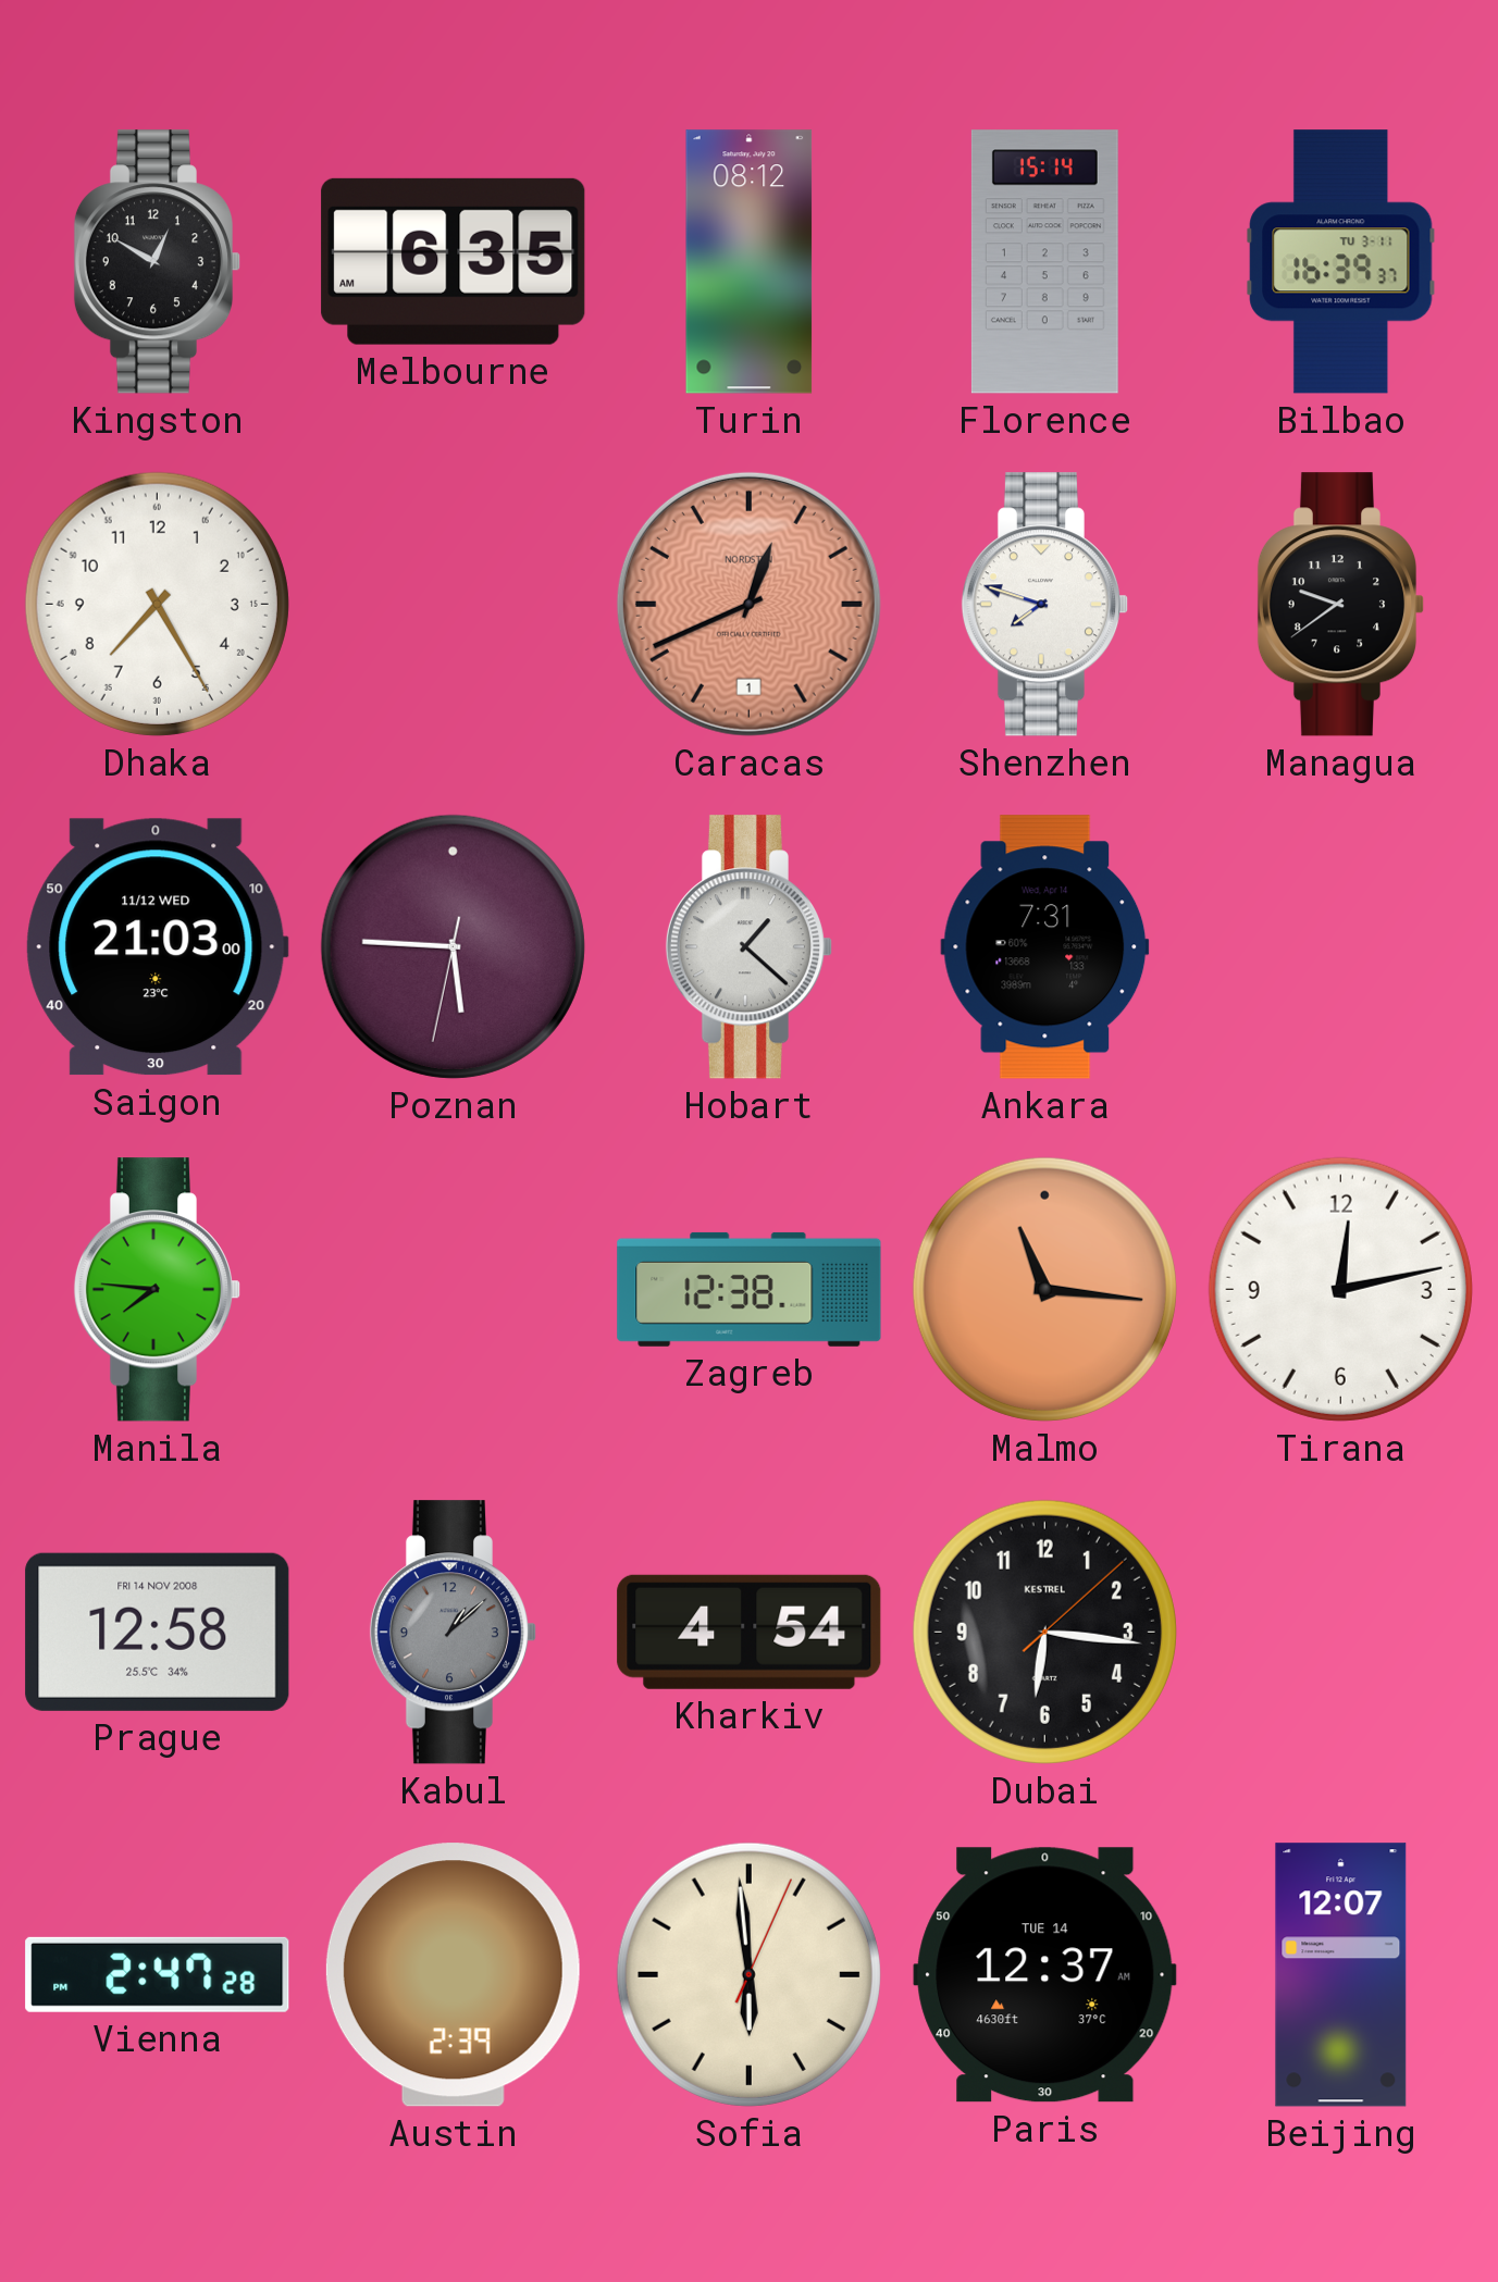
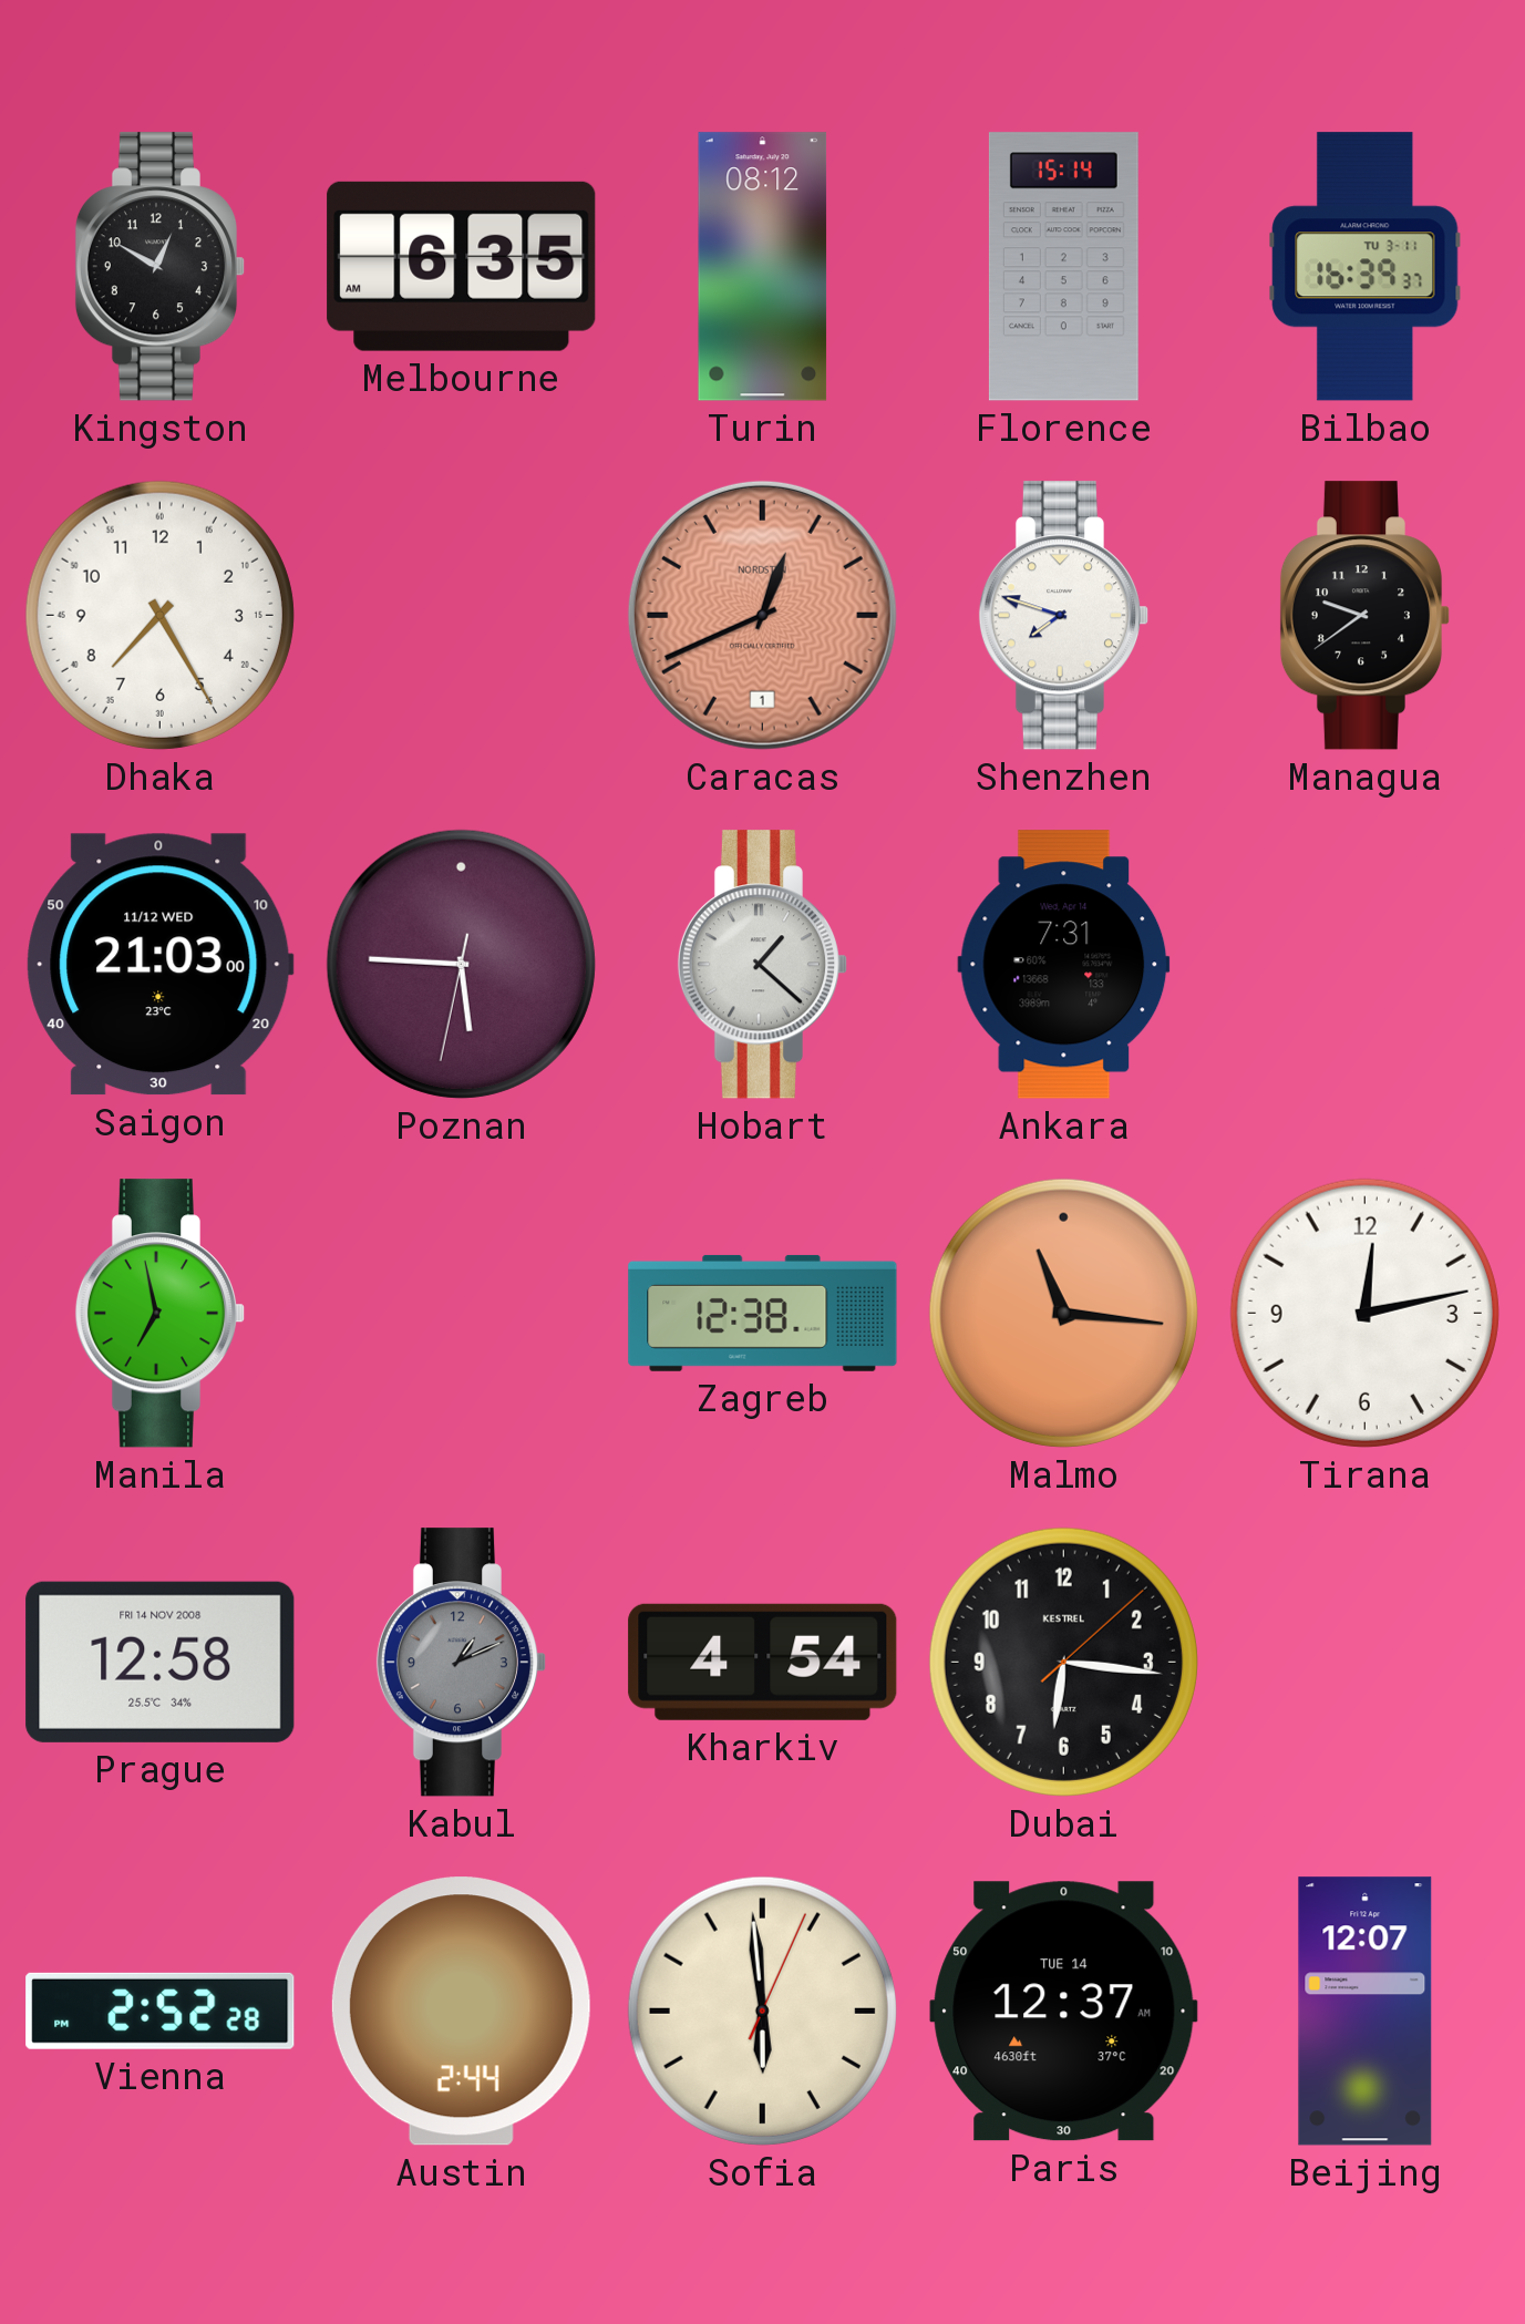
Manila: 7:46 -> 6:58 (161, 1314)
Kabul: 1:08 -> 1:11 (462, 1663)
Vienna: 2:47 -> 2:52 (161, 2011)
Austin: 2:39 -> 2:44 (461, 2012)
